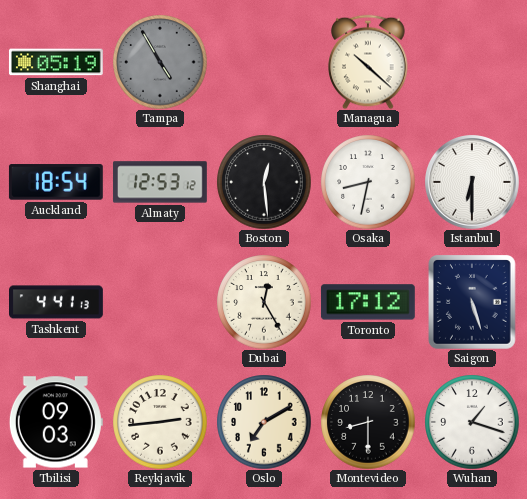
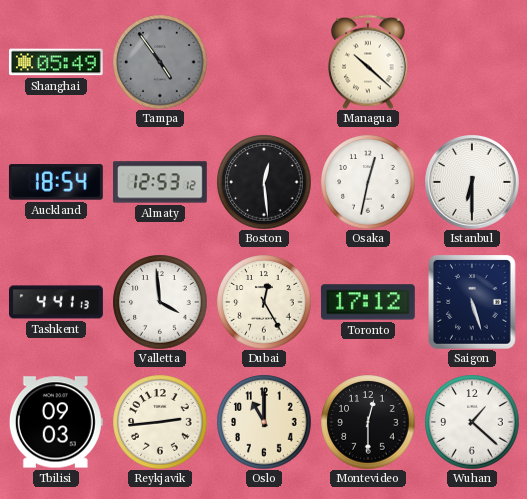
Shanghai: 05:19 -> 05:49 (56, 62)
Tampa: 4:55 -> 4:54 (160, 62)
Osaka: 8:32 -> 12:32 (368, 182)
Valletta: none -> 3:59 (160, 302)
Oslo: 7:10 -> 11:00 (264, 422)
Montevideo: 8:30 -> 12:30 (368, 422)
Wuhan: 1:18 -> 1:22 (472, 422)
